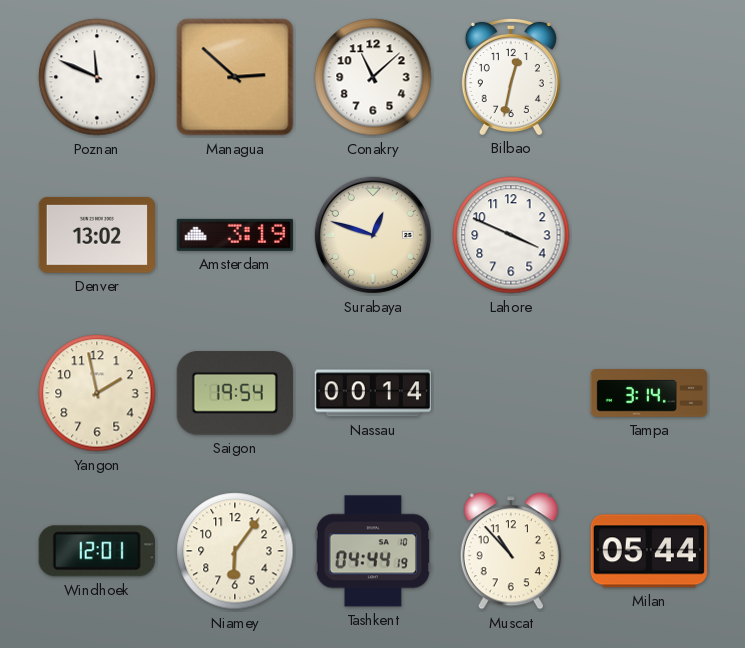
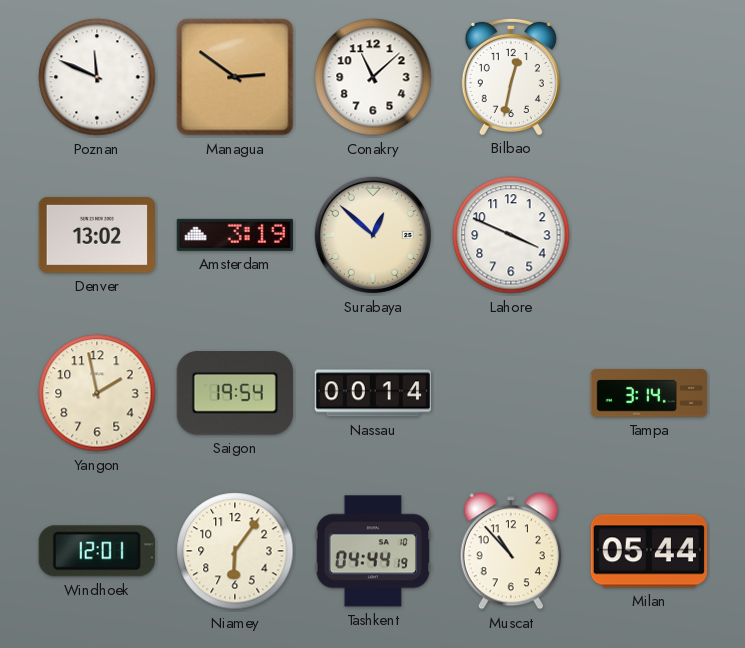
Managua: 2:52 -> 2:51 (235, 77)
Surabaya: 12:48 -> 12:52 (373, 235)
